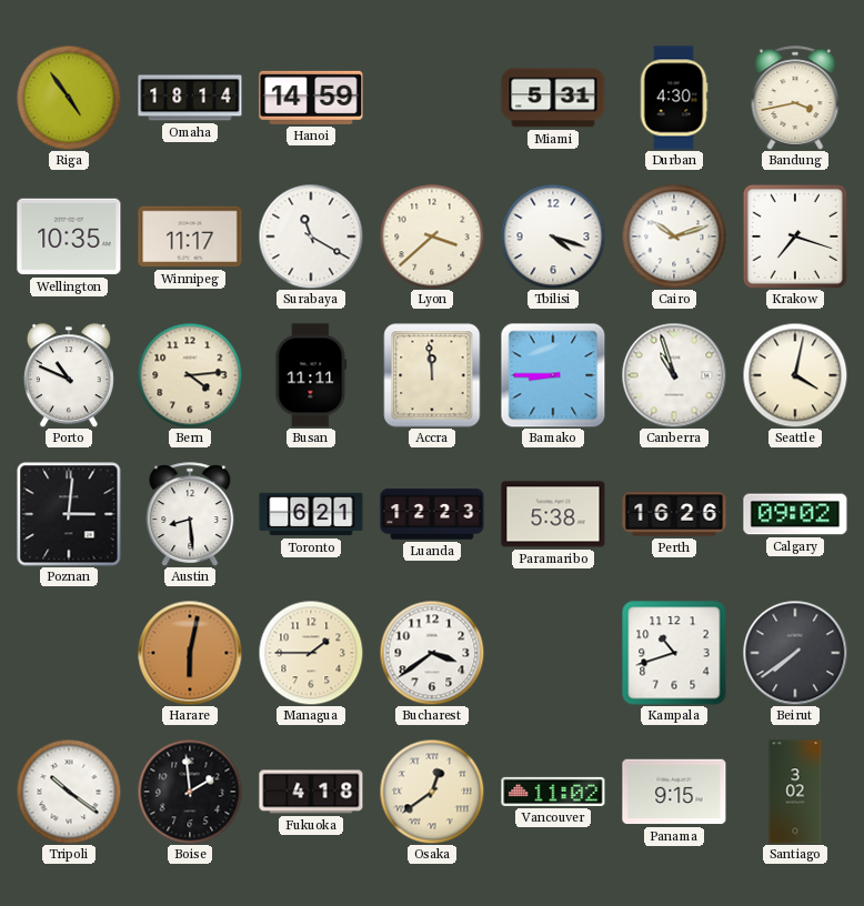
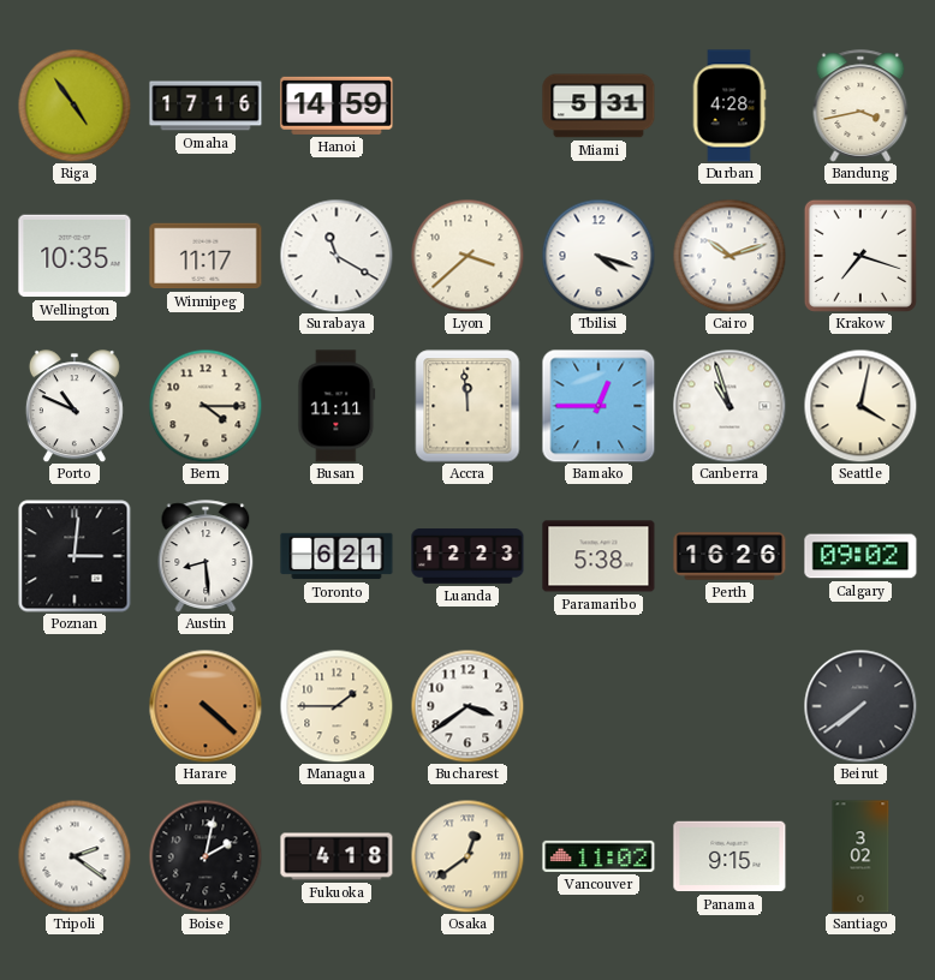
Omaha: 18:14 -> 17:16 (206, 106)
Durban: 4:30 -> 4:28 (729, 106)
Bern: 4:14 -> 4:15 (206, 406)
Bamako: 8:45 -> 12:45 (598, 406)
Harare: 6:02 -> 4:22 (206, 706)
Kampala: 10:42 -> none (674, 653)
Tripoli: 10:21 -> 2:21 (75, 856)
Boise: 1:59 -> 2:02 (206, 856)
